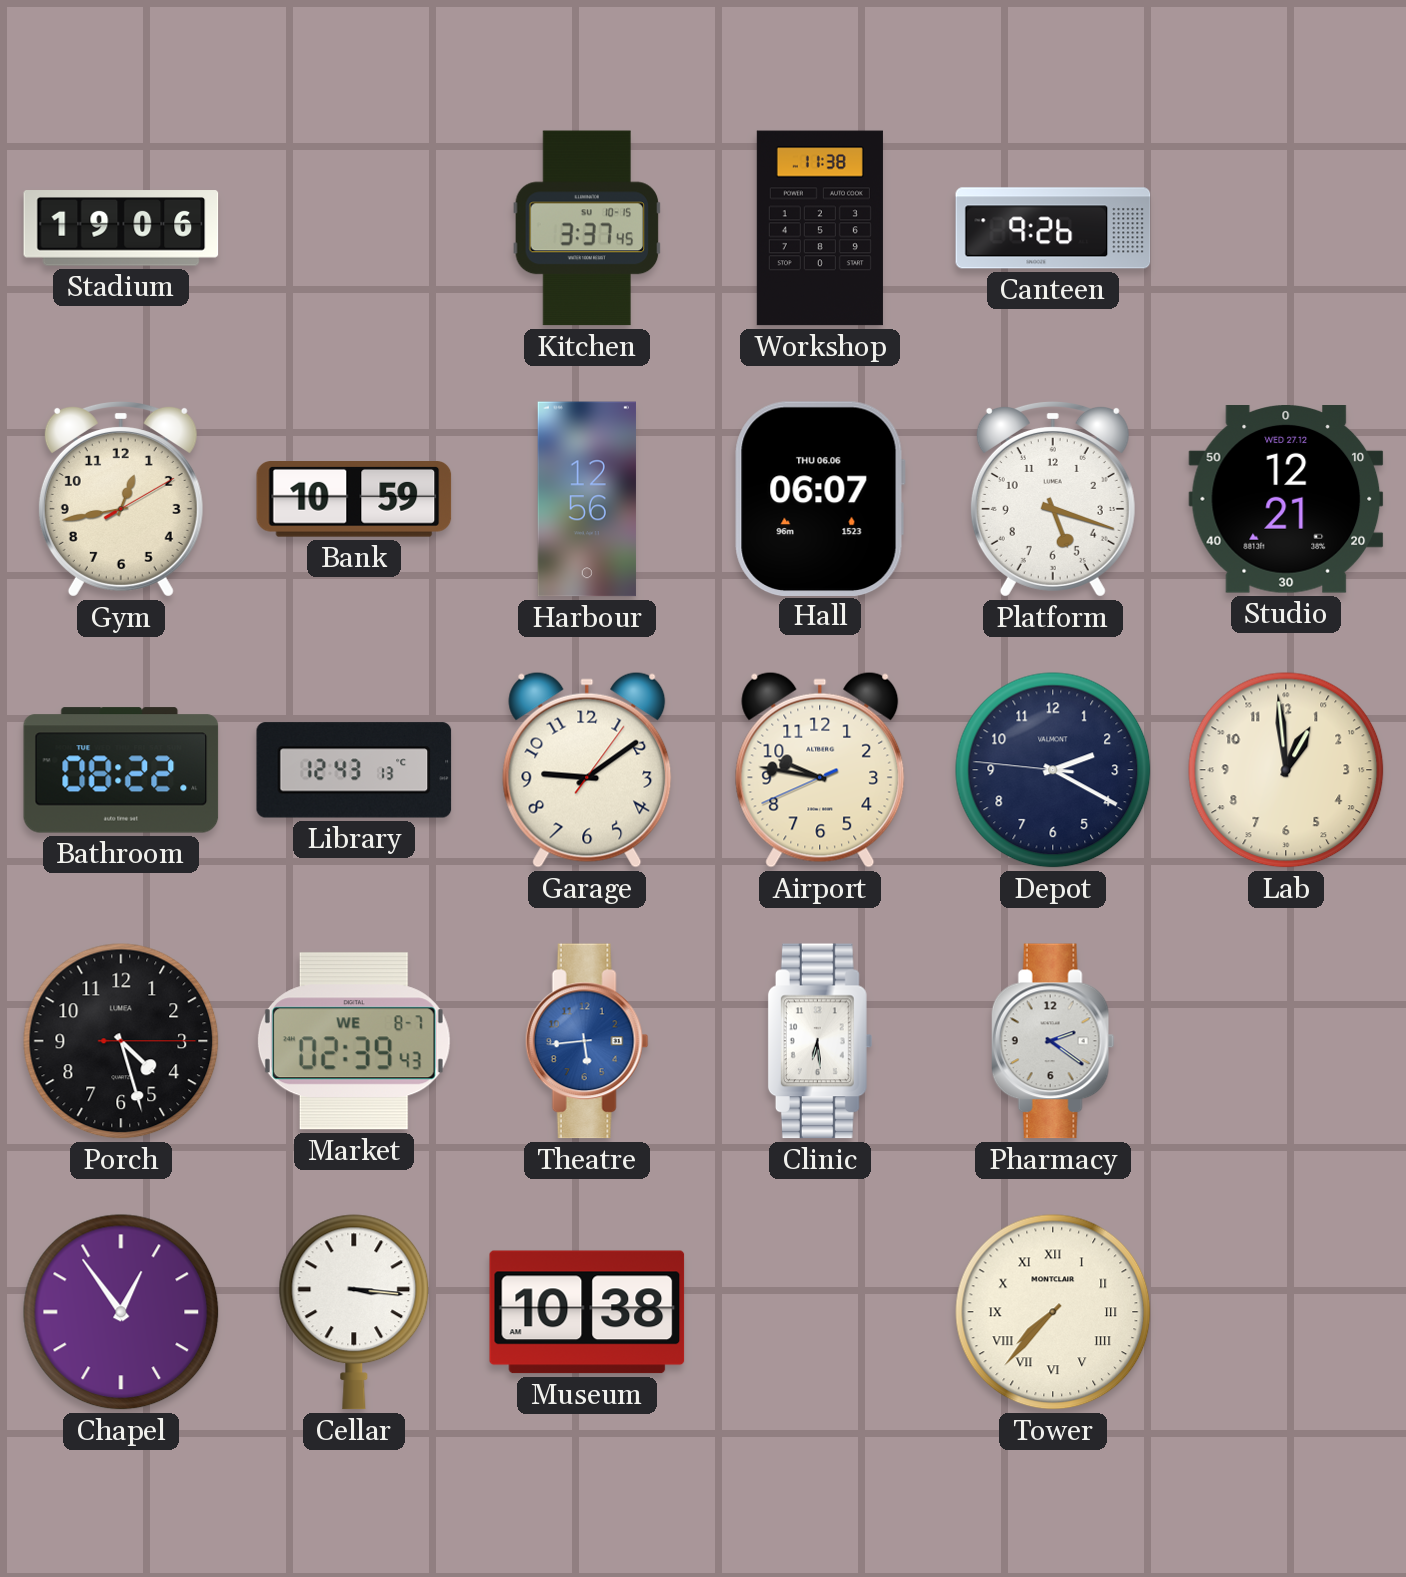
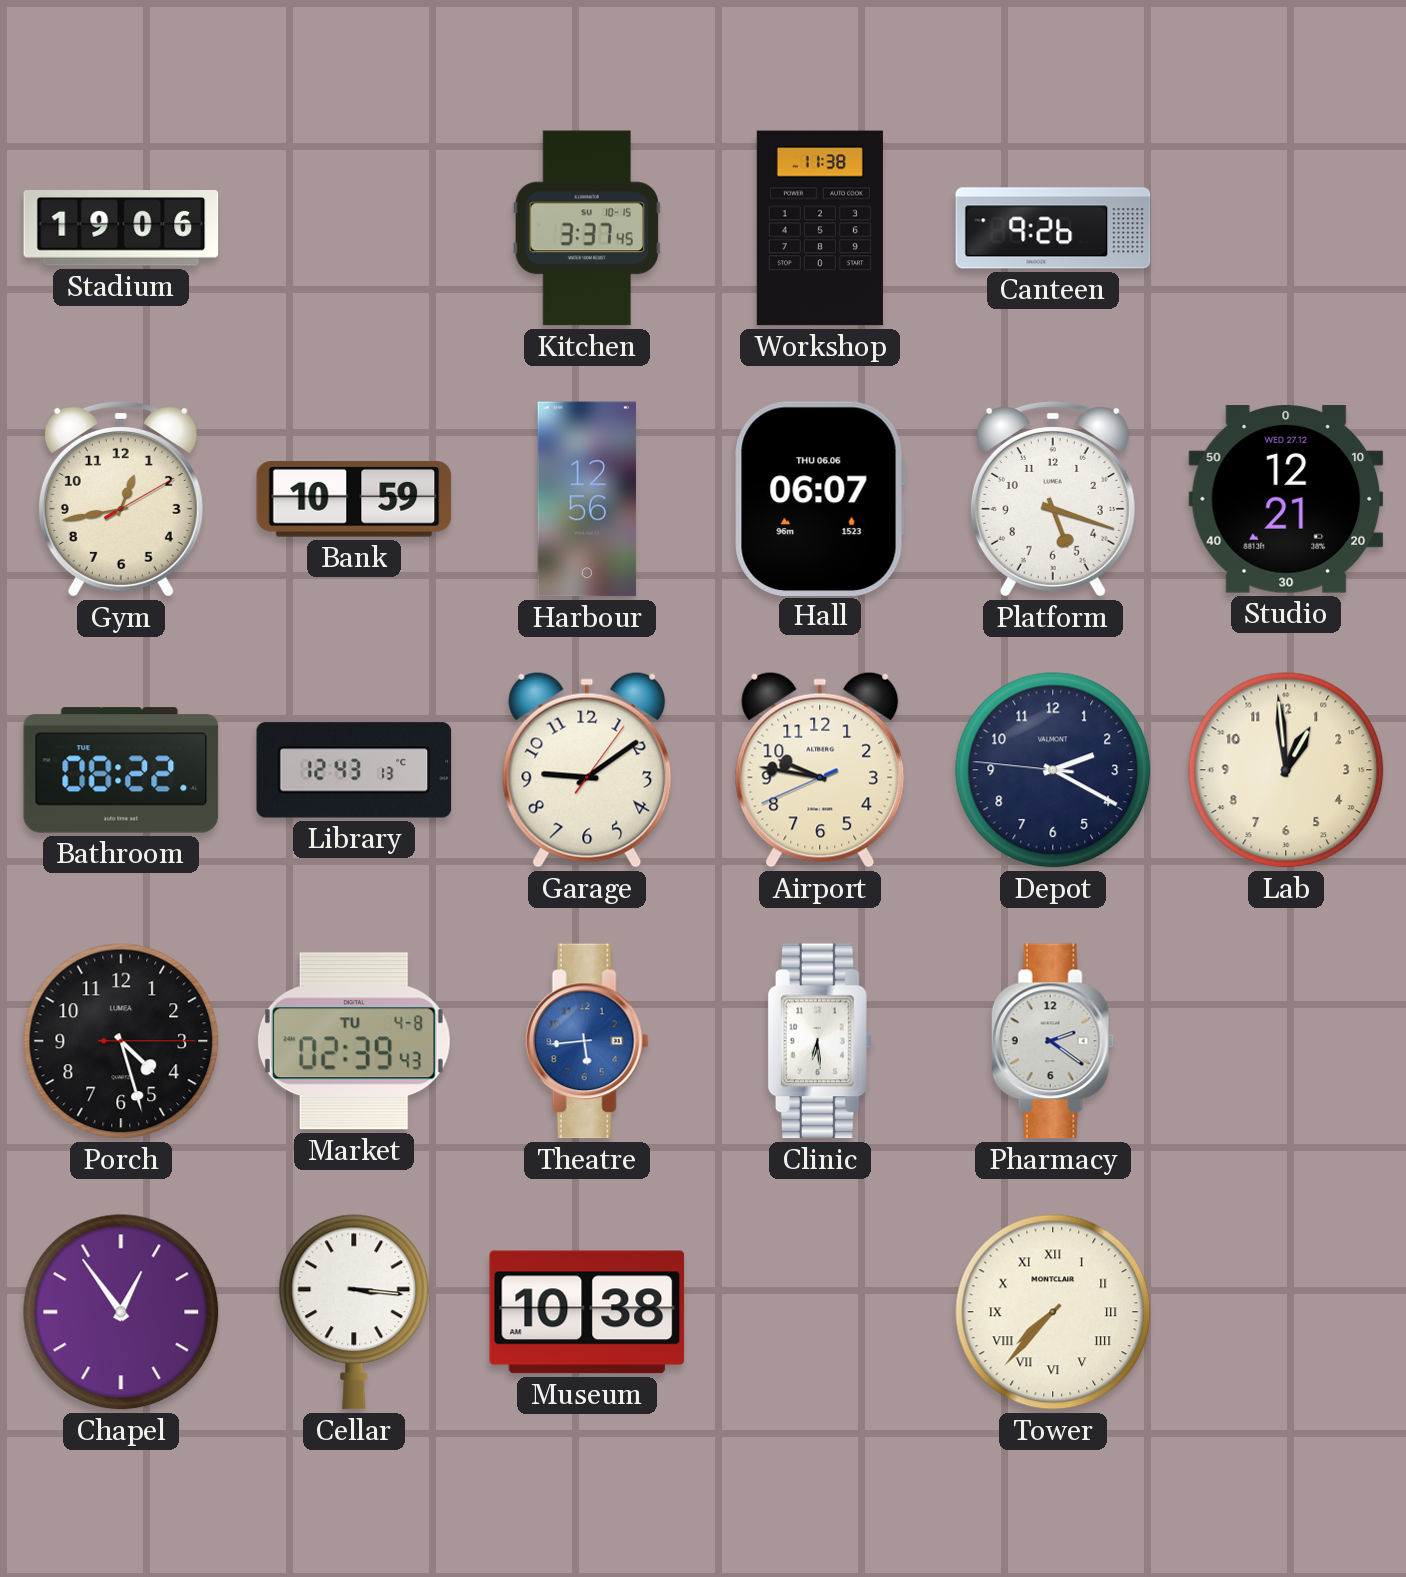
Market date: WE 8-7 -> TU 4-8 (354, 1041)
